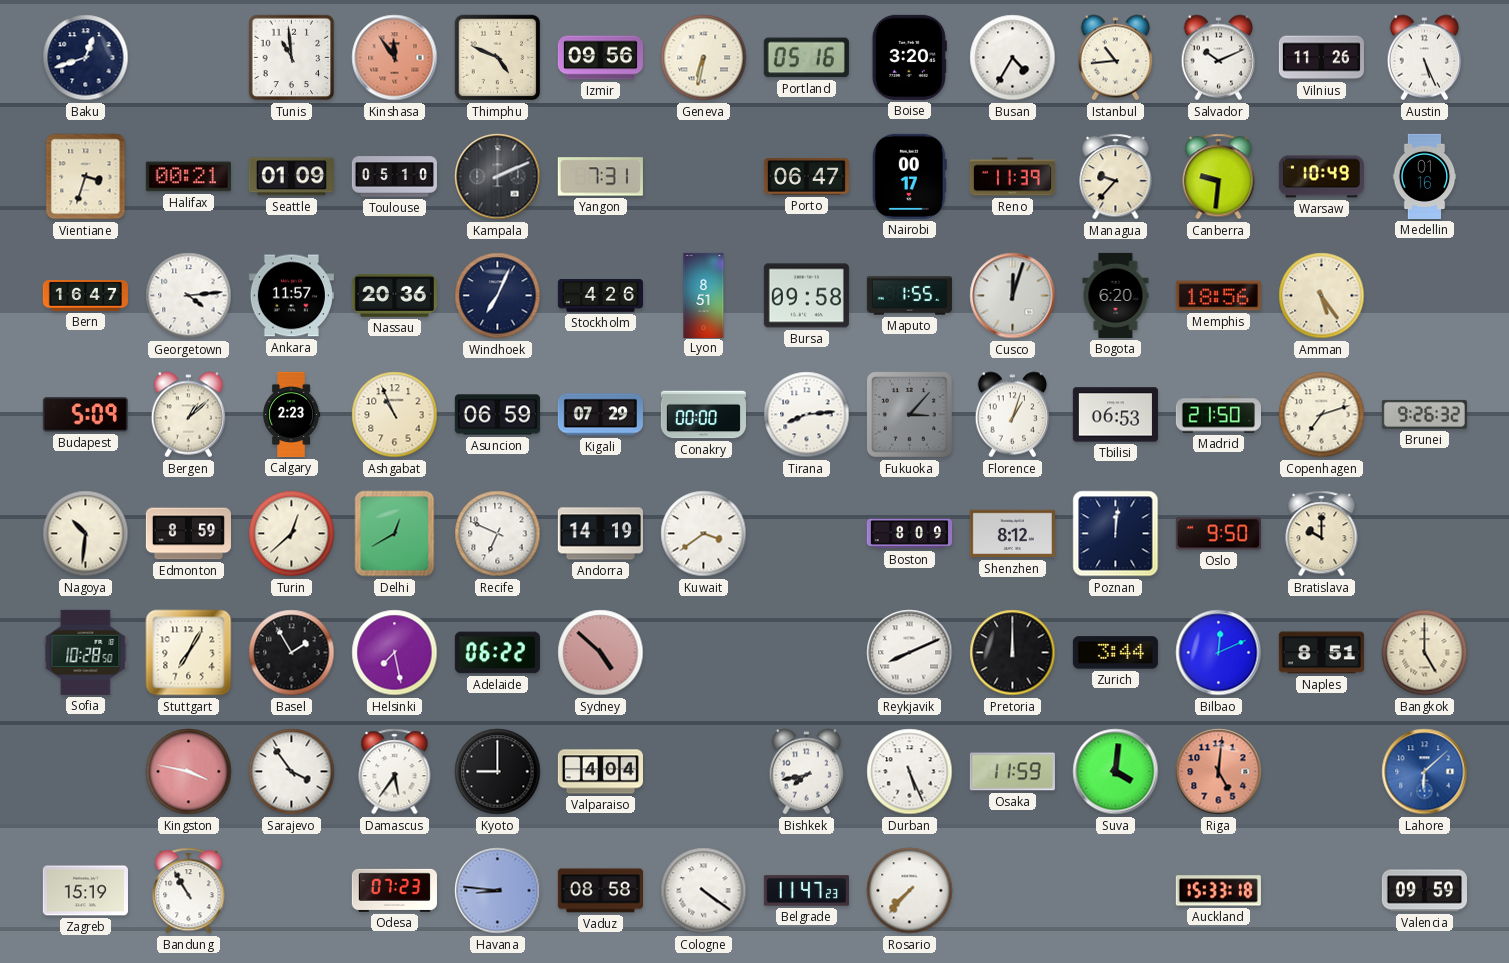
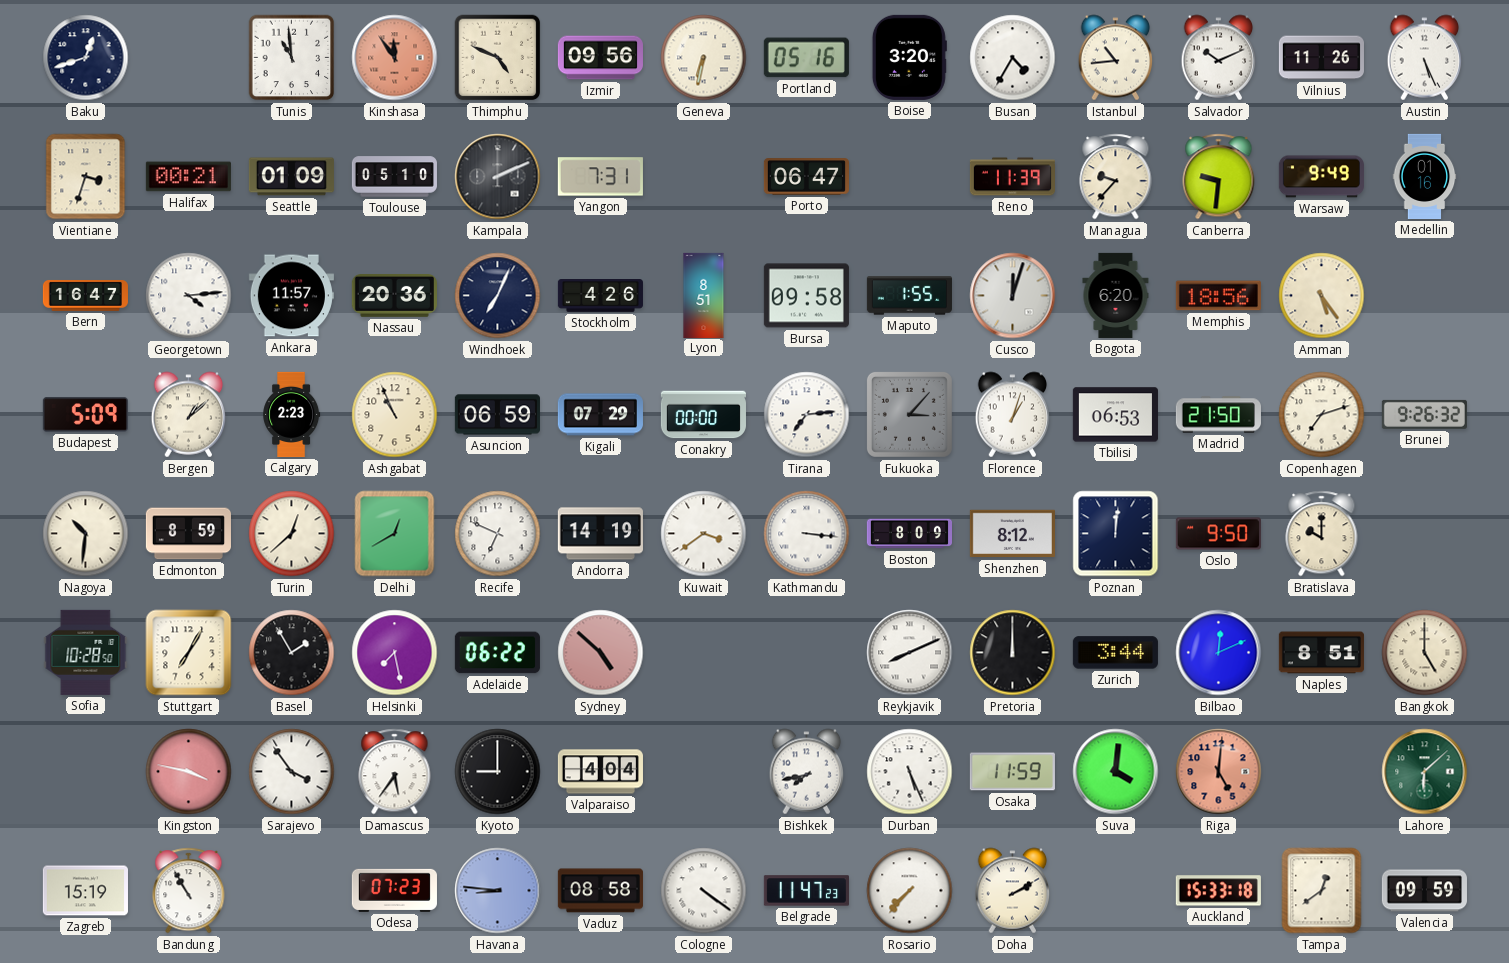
Nairobi: 00:17 -> none (909, 176)
Warsaw: 10:49 -> 9:49 (1321, 177)
Tirana: 8:14 -> 7:14 (807, 415)
Kathmandu: none -> 3:16 (807, 534)
Lahore dial: blue -> green (1425, 772)
Doha: none -> 2:10 (1013, 891)
Tampa: none -> 12:39 (1322, 891)
